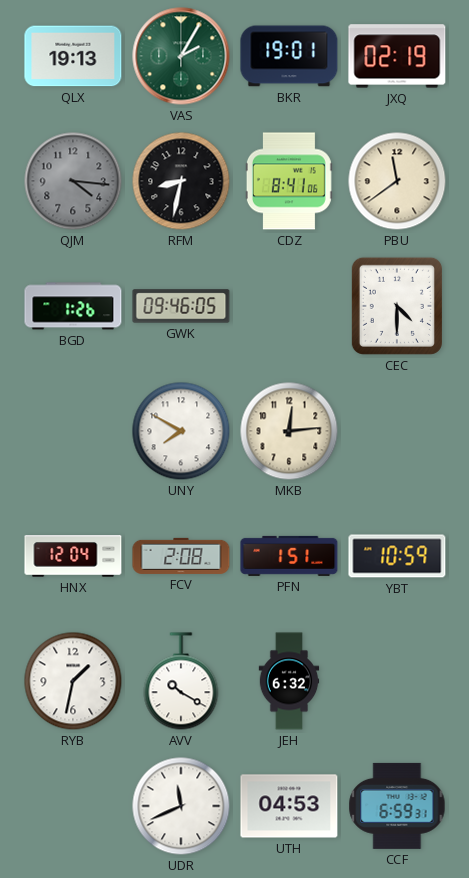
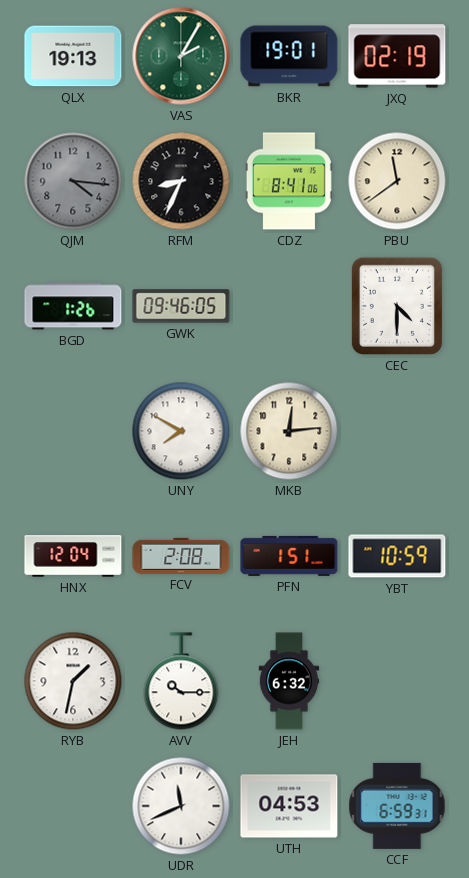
RFM: 8:32 -> 8:34 (181, 181)
AVV: 10:20 -> 10:15 (181, 681)
